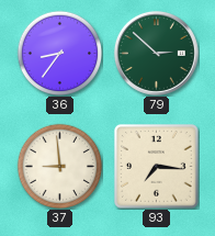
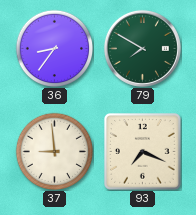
79: 2:52 -> 7:50 (142, 48)
93: 7:16 -> 7:19 (143, 152)
